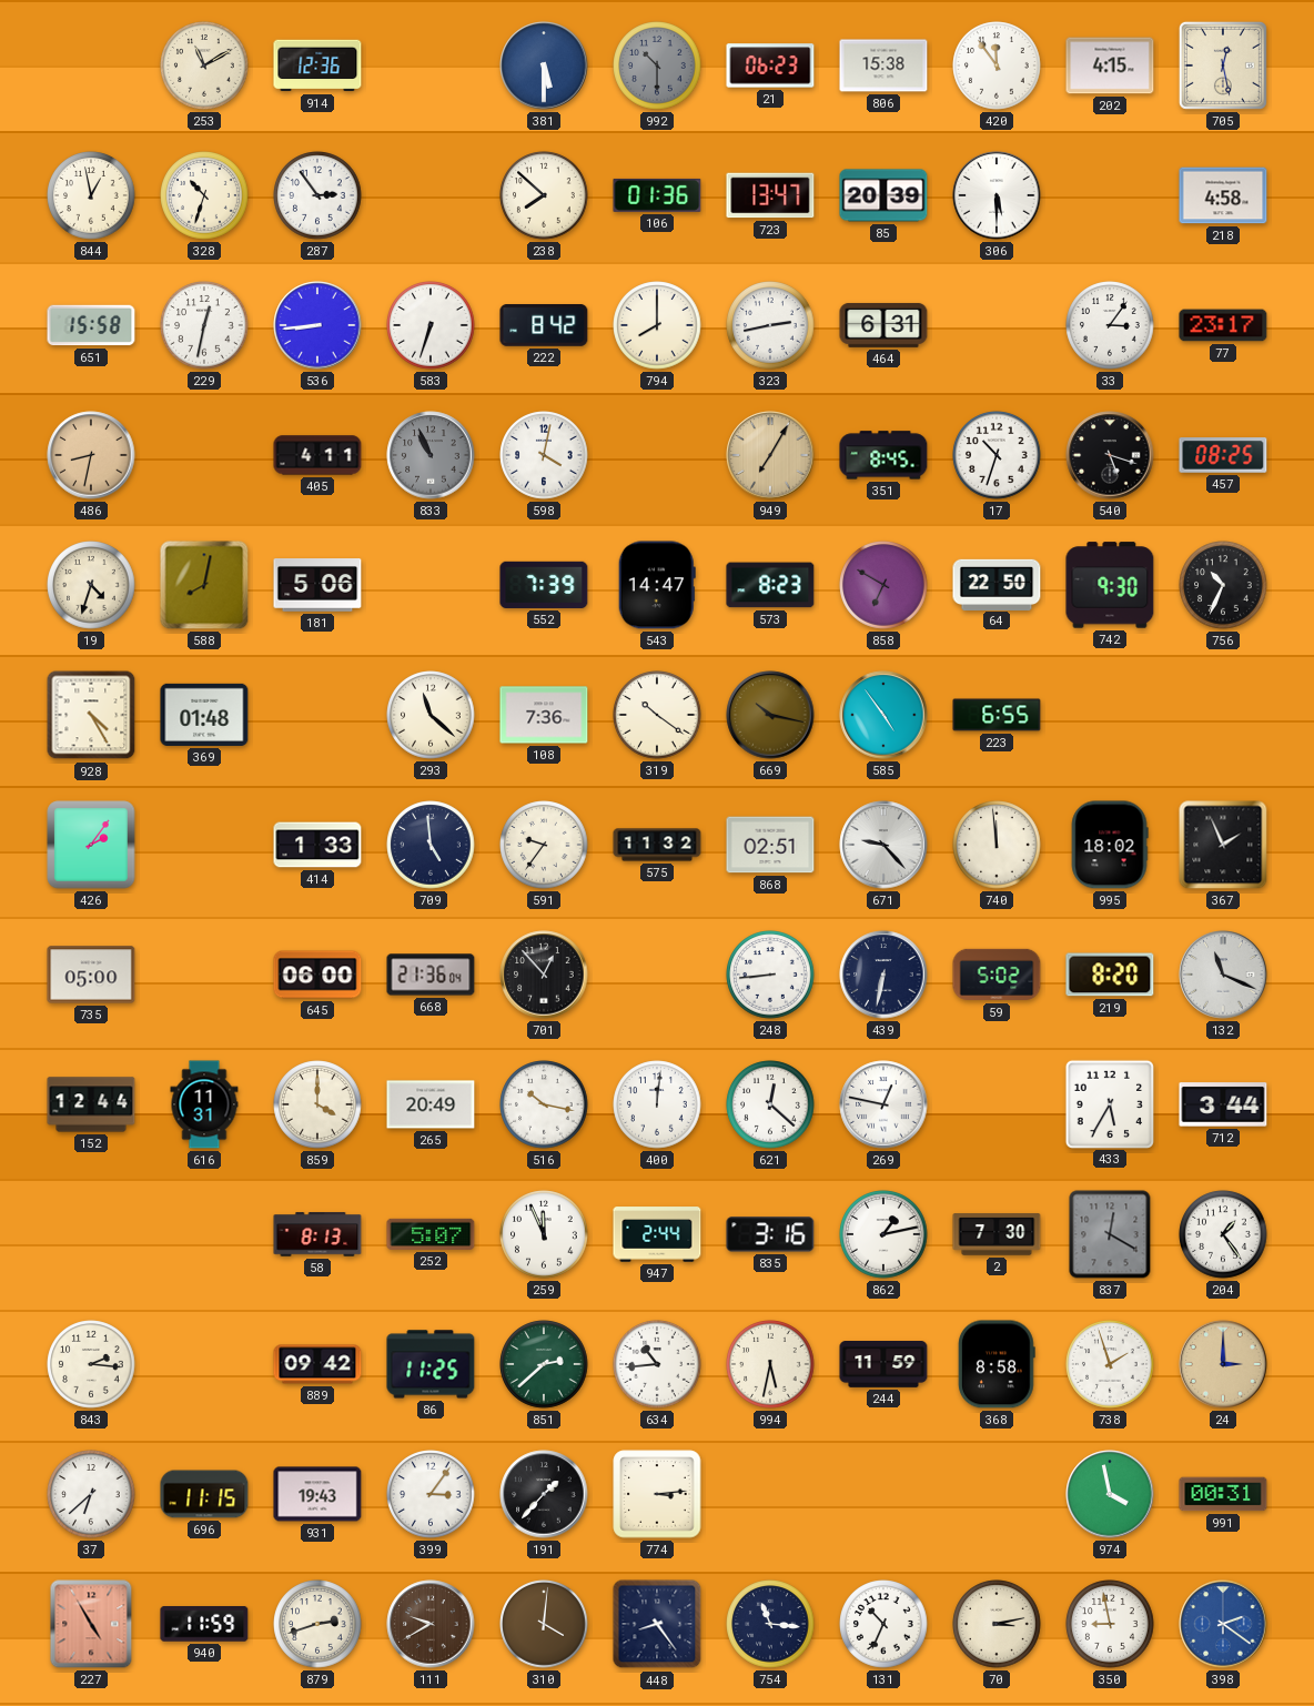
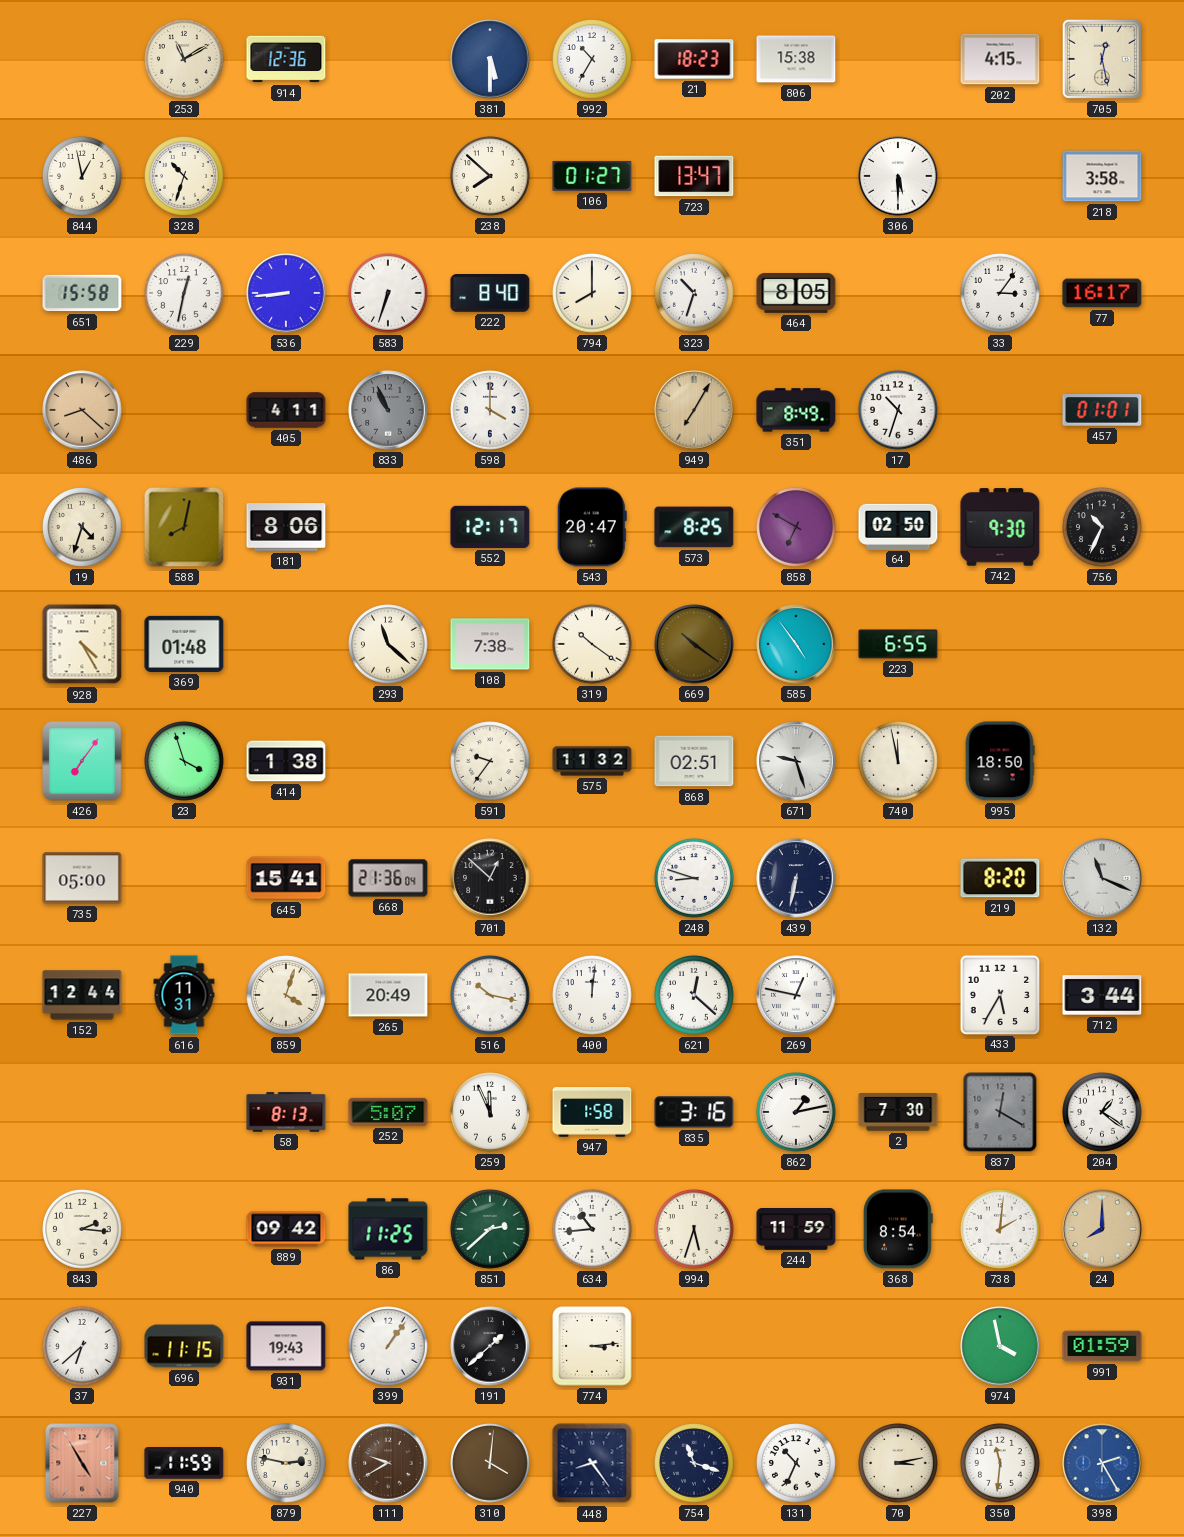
992: 10:30 -> 10:35 (592, 59)
992 dial: grey -> white (592, 59)
21: 06:23 -> 18:23 (694, 59)
420: 11:54 -> none (997, 65)
287: 2:54 -> none (317, 195)
106: 01:36 -> 01:27 (592, 176)
85: 20:39 -> none (883, 195)
218: 4:58 -> 3:58 (1102, 176)
222: 8:42 -> 8:40 (490, 294)
323: 2:43 -> 10:33 (694, 293)
464: 6:31 -> 8:05 (796, 293)
77: 23:17 -> 16:17 (1102, 293)
486: 8:32 -> 8:22 (82, 410)
598: 4:02 -> 4:00 (490, 410)
351: 8:45 -> 8:49 (796, 410)
540: 5:18 -> none (1110, 455)
457: 08:25 -> 01:01 (1102, 410)
181: 5:06 -> 8:06 (286, 527)
552: 7:39 -> 12:17 (490, 527)
543: 14:47 -> 20:47 (592, 527)
573: 8:23 -> 8:25 (694, 527)
64: 22:50 -> 02:50 (898, 526)
108: 7:36 -> 7:38 (490, 644)
669: 10:17 -> 10:21 (694, 644)
426: 2:06 -> 7:06 (82, 761)
23: none -> 3:57 (184, 761)
414: 1:33 -> 1:38 (286, 761)
709: 4:59 -> none (431, 845)
671: 9:23 -> 9:27 (796, 761)
740: 11:59 -> 11:58 (898, 761)
995: 18:02 -> 18:50 (1000, 761)
367: 1:56 -> none (1223, 845)
645: 06:00 -> 15:41 (286, 878)
701: 12:53 -> 12:52 (490, 878)
248: 8:44 -> 8:48 (694, 878)
59: 5:02 -> none (997, 975)
859: 4:00 -> 4:03 (286, 995)
947: 2:44 -> 1:58 (592, 1112)
204: 1:24 -> 1:21 (1102, 1112)
994: 5:32 -> 5:33 (694, 1229)
368: 8:58 -> 8:54 (898, 1229)
738: 1:57 -> 2:01 (1000, 1229)
24: 3:00 -> 8:00 (1102, 1229)
399: 3:06 -> 1:06 (388, 1346)
191: 1:37 -> 1:38 (490, 1346)
991: 00:31 -> 01:59 (1102, 1346)
879: 2:42 -> 2:47 (286, 1463)
754: 11:16 -> 11:18 (694, 1463)
350: 8:58 -> 11:31 (1000, 1463)
398: 2:21 -> 2:25 (1102, 1463)
